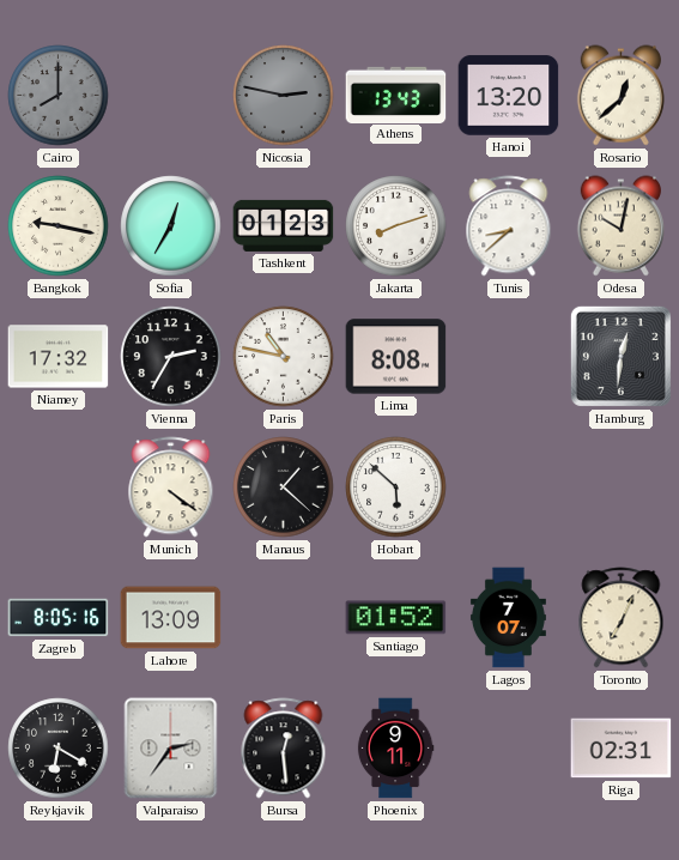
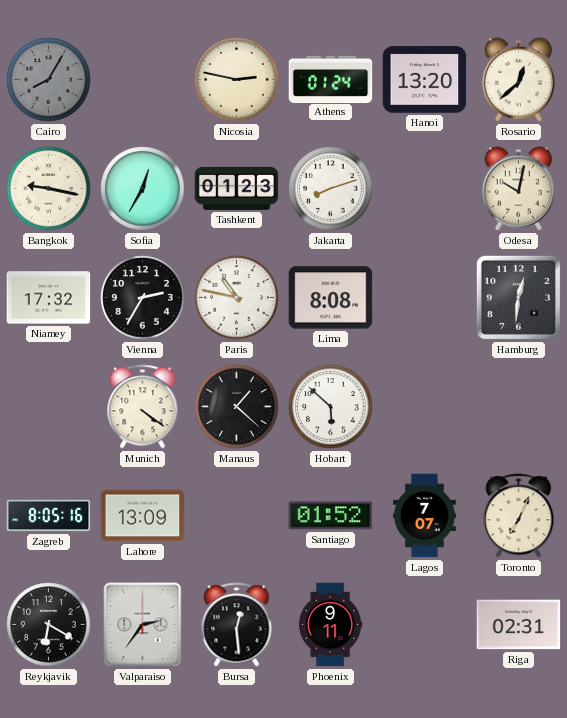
Cairo: 8:00 -> 8:05 (49, 80)
Nicosia dial: grey -> cream (237, 80)
Athens: 13:43 -> 01:24 (331, 79)
Tunis: 8:38 -> none (509, 226)
